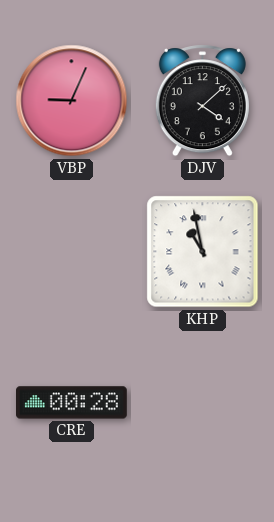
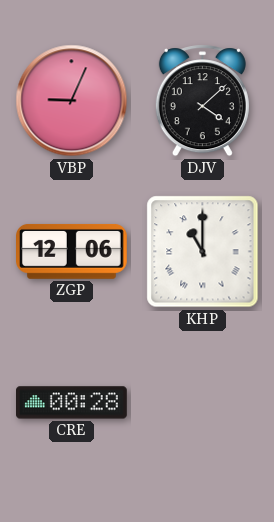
ZGP: none -> 12:06 (72, 252)
KHP: 10:58 -> 11:00 (203, 252)
